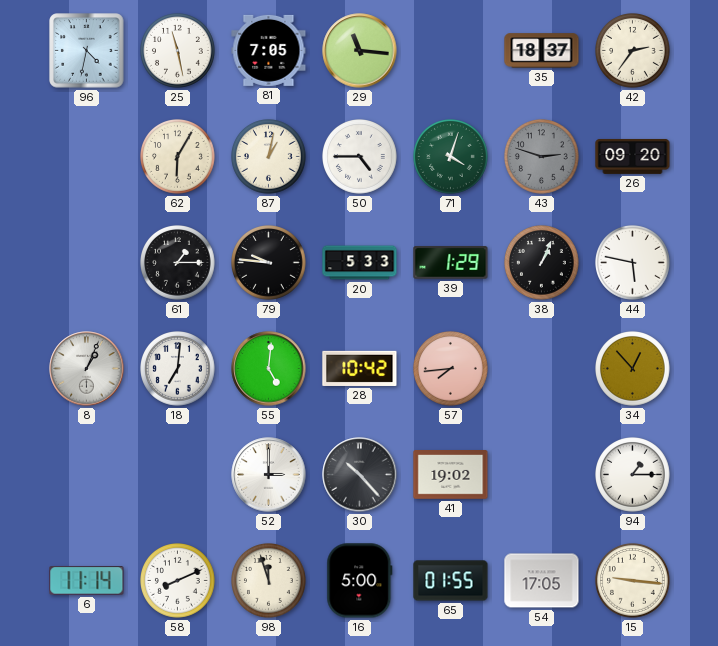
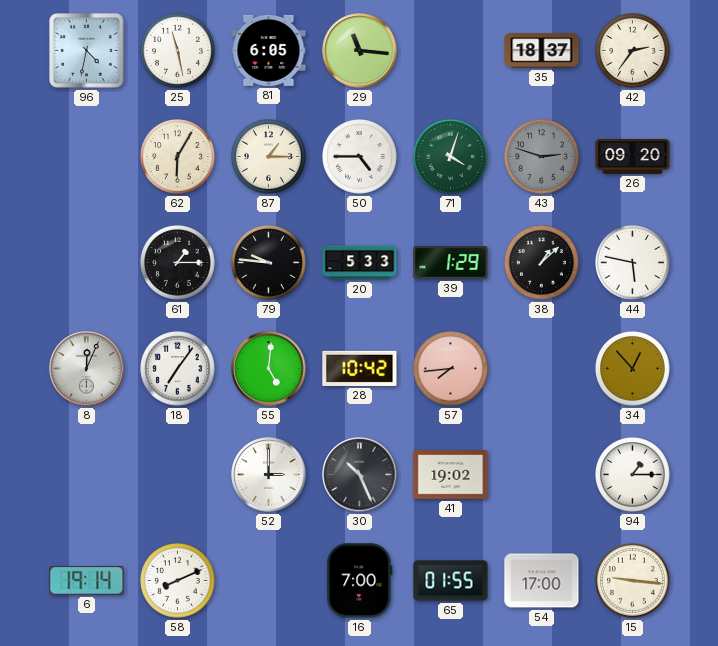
81: 7:05 -> 6:05 (269, 50)
87: 1:02 -> 1:15 (269, 157)
38: 1:04 -> 1:08 (542, 263)
8: 1:04 -> 12:04 (87, 369)
18: 7:01 -> 7:06 (178, 369)
30: 10:23 -> 10:26 (360, 475)
6: 11:14 -> 19:14 (87, 581)
98: 11:57 -> none (269, 581)
16: 5:00 -> 7:00 (360, 581)
54: 17:05 -> 17:00 (542, 581)
